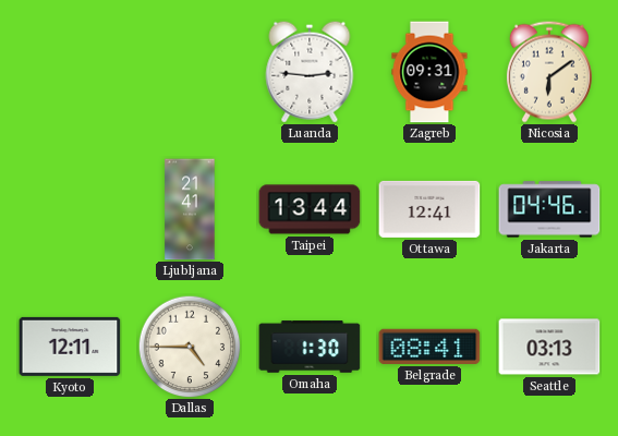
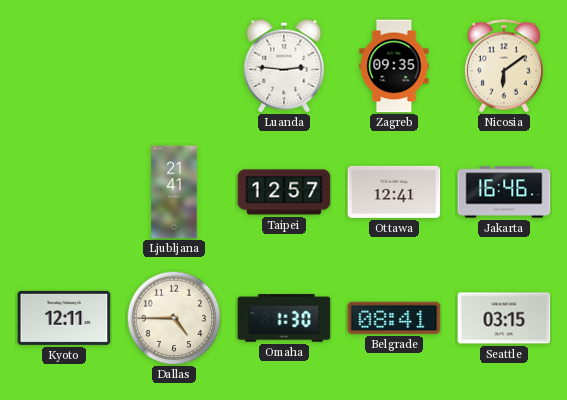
Zagreb: 09:31 -> 09:35 (394, 66)
Taipei: 13:44 -> 12:57 (284, 192)
Jakarta: 04:46 -> 16:46 (504, 192)
Seattle: 03:13 -> 03:15 (504, 318)
